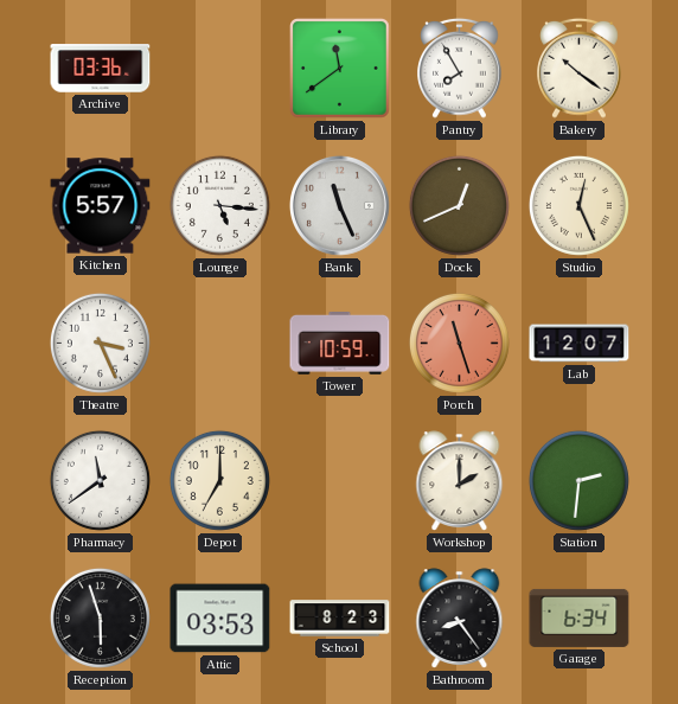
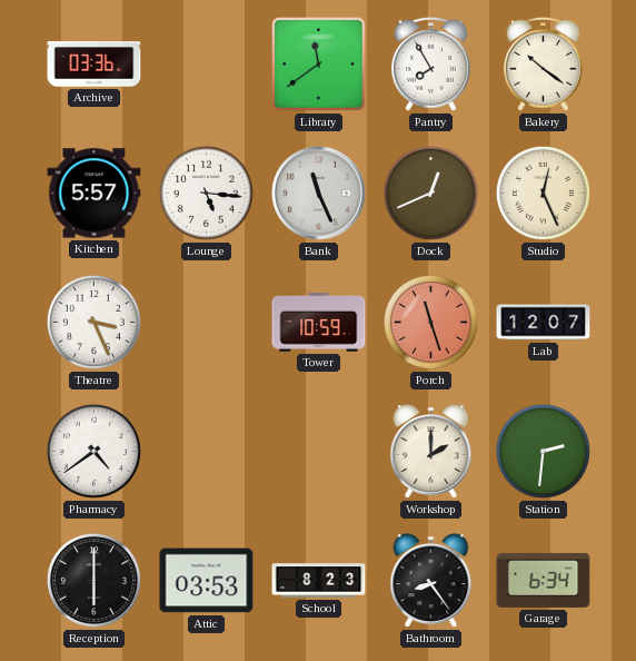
Pharmacy: 11:39 -> 4:39 (93, 451)
Depot: 7:00 -> none (219, 480)
Reception: 5:57 -> 6:00 (93, 580)
